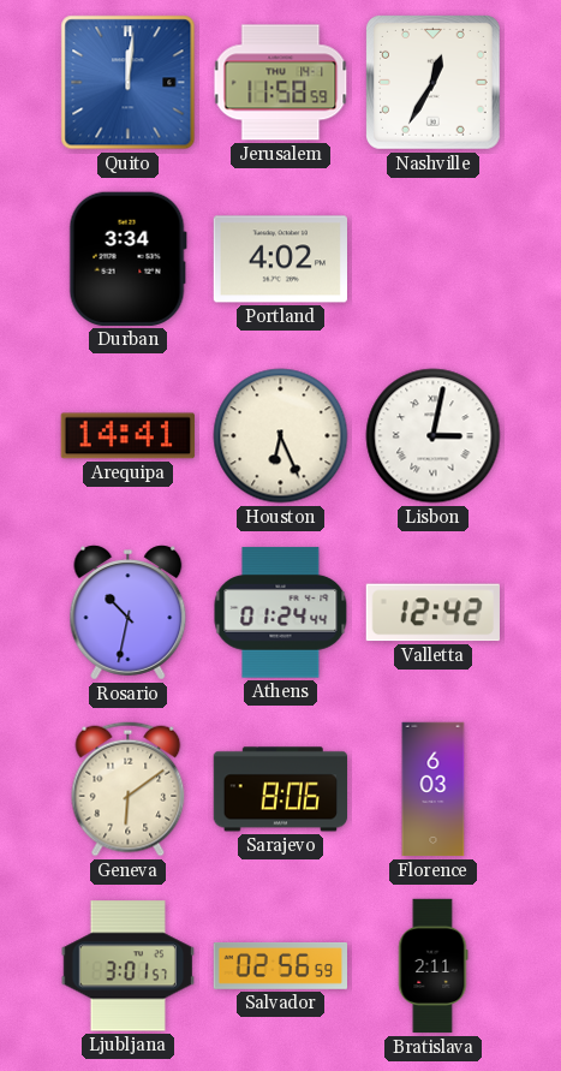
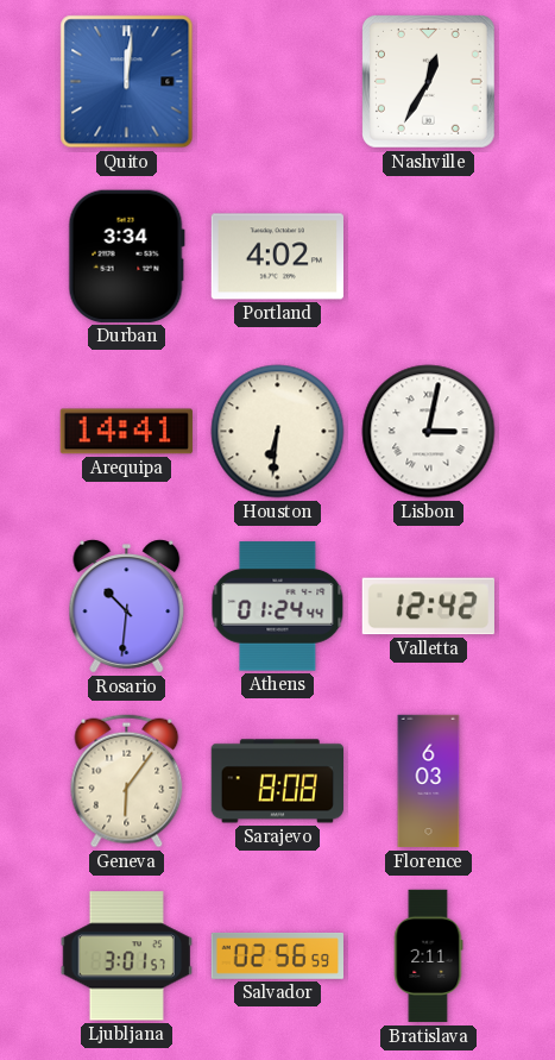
Jerusalem: 11:58 -> none (281, 83)
Houston: 6:26 -> 6:31 (278, 432)
Rosario: 10:32 -> 10:31 (127, 607)
Geneva: 6:09 -> 6:06 (127, 782)
Sarajevo: 8:06 -> 8:08 (277, 782)
